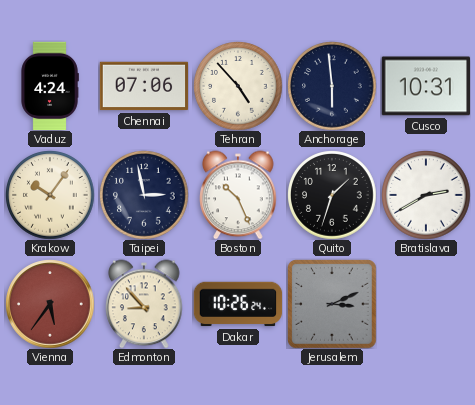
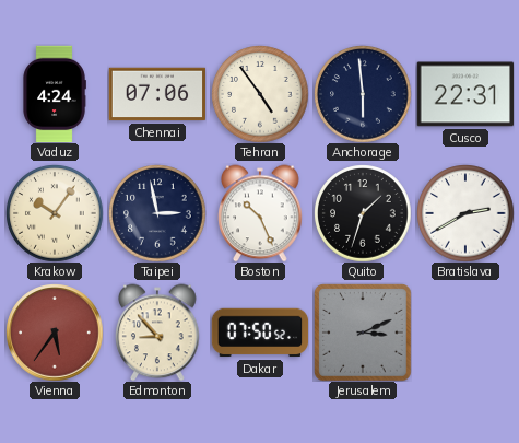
Tehran: 4:53 -> 4:54 (260, 94)
Cusco: 10:31 -> 22:31 (465, 94)
Dakar: 10:26 -> 07:50 (260, 333)
